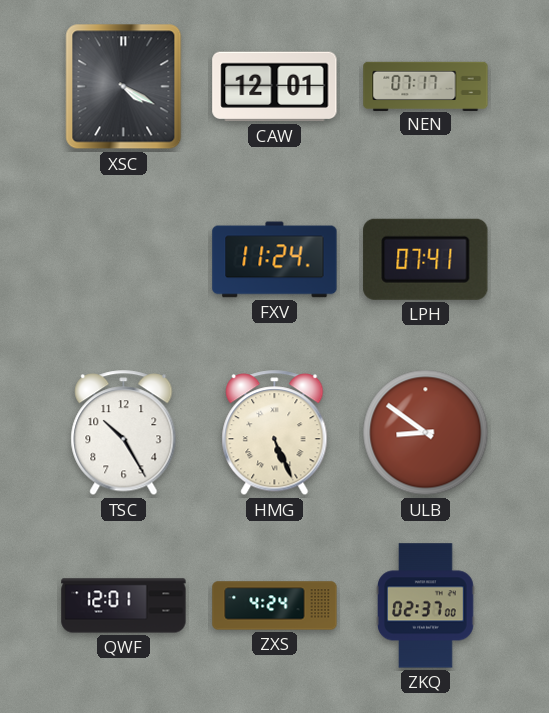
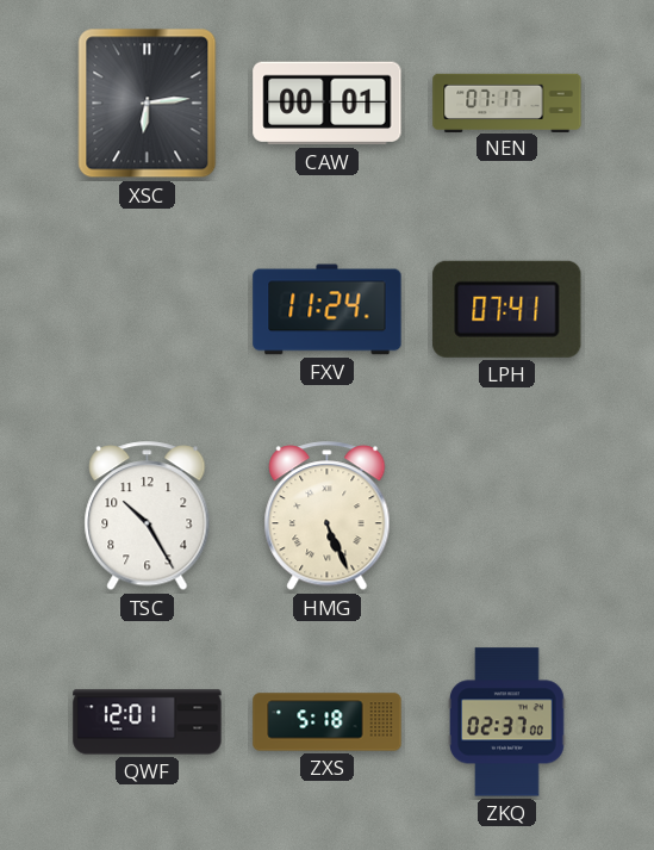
XSC: 4:20 -> 6:14 (148, 104)
CAW: 12:01 -> 00:01 (328, 104)
ULB: 8:51 -> none (426, 433)
ZXS: 4:24 -> 5:18 (328, 722)
